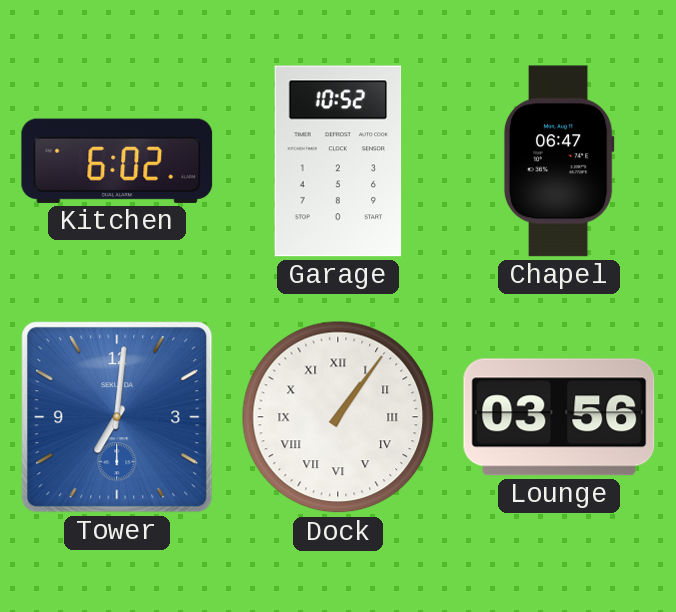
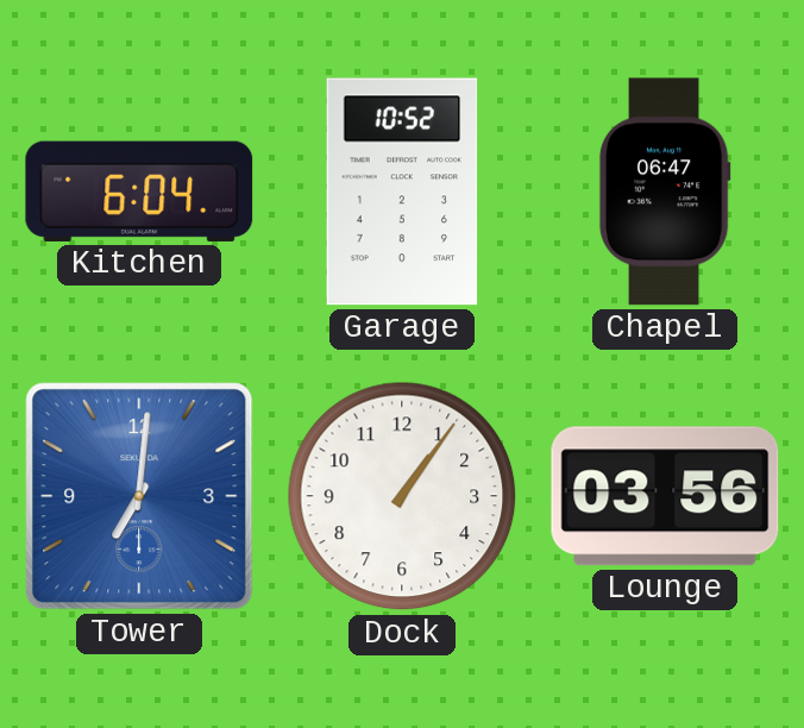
Kitchen: 6:02 -> 6:04 (139, 192)
Dock numerals: Roman -> Arabic (402, 496)
